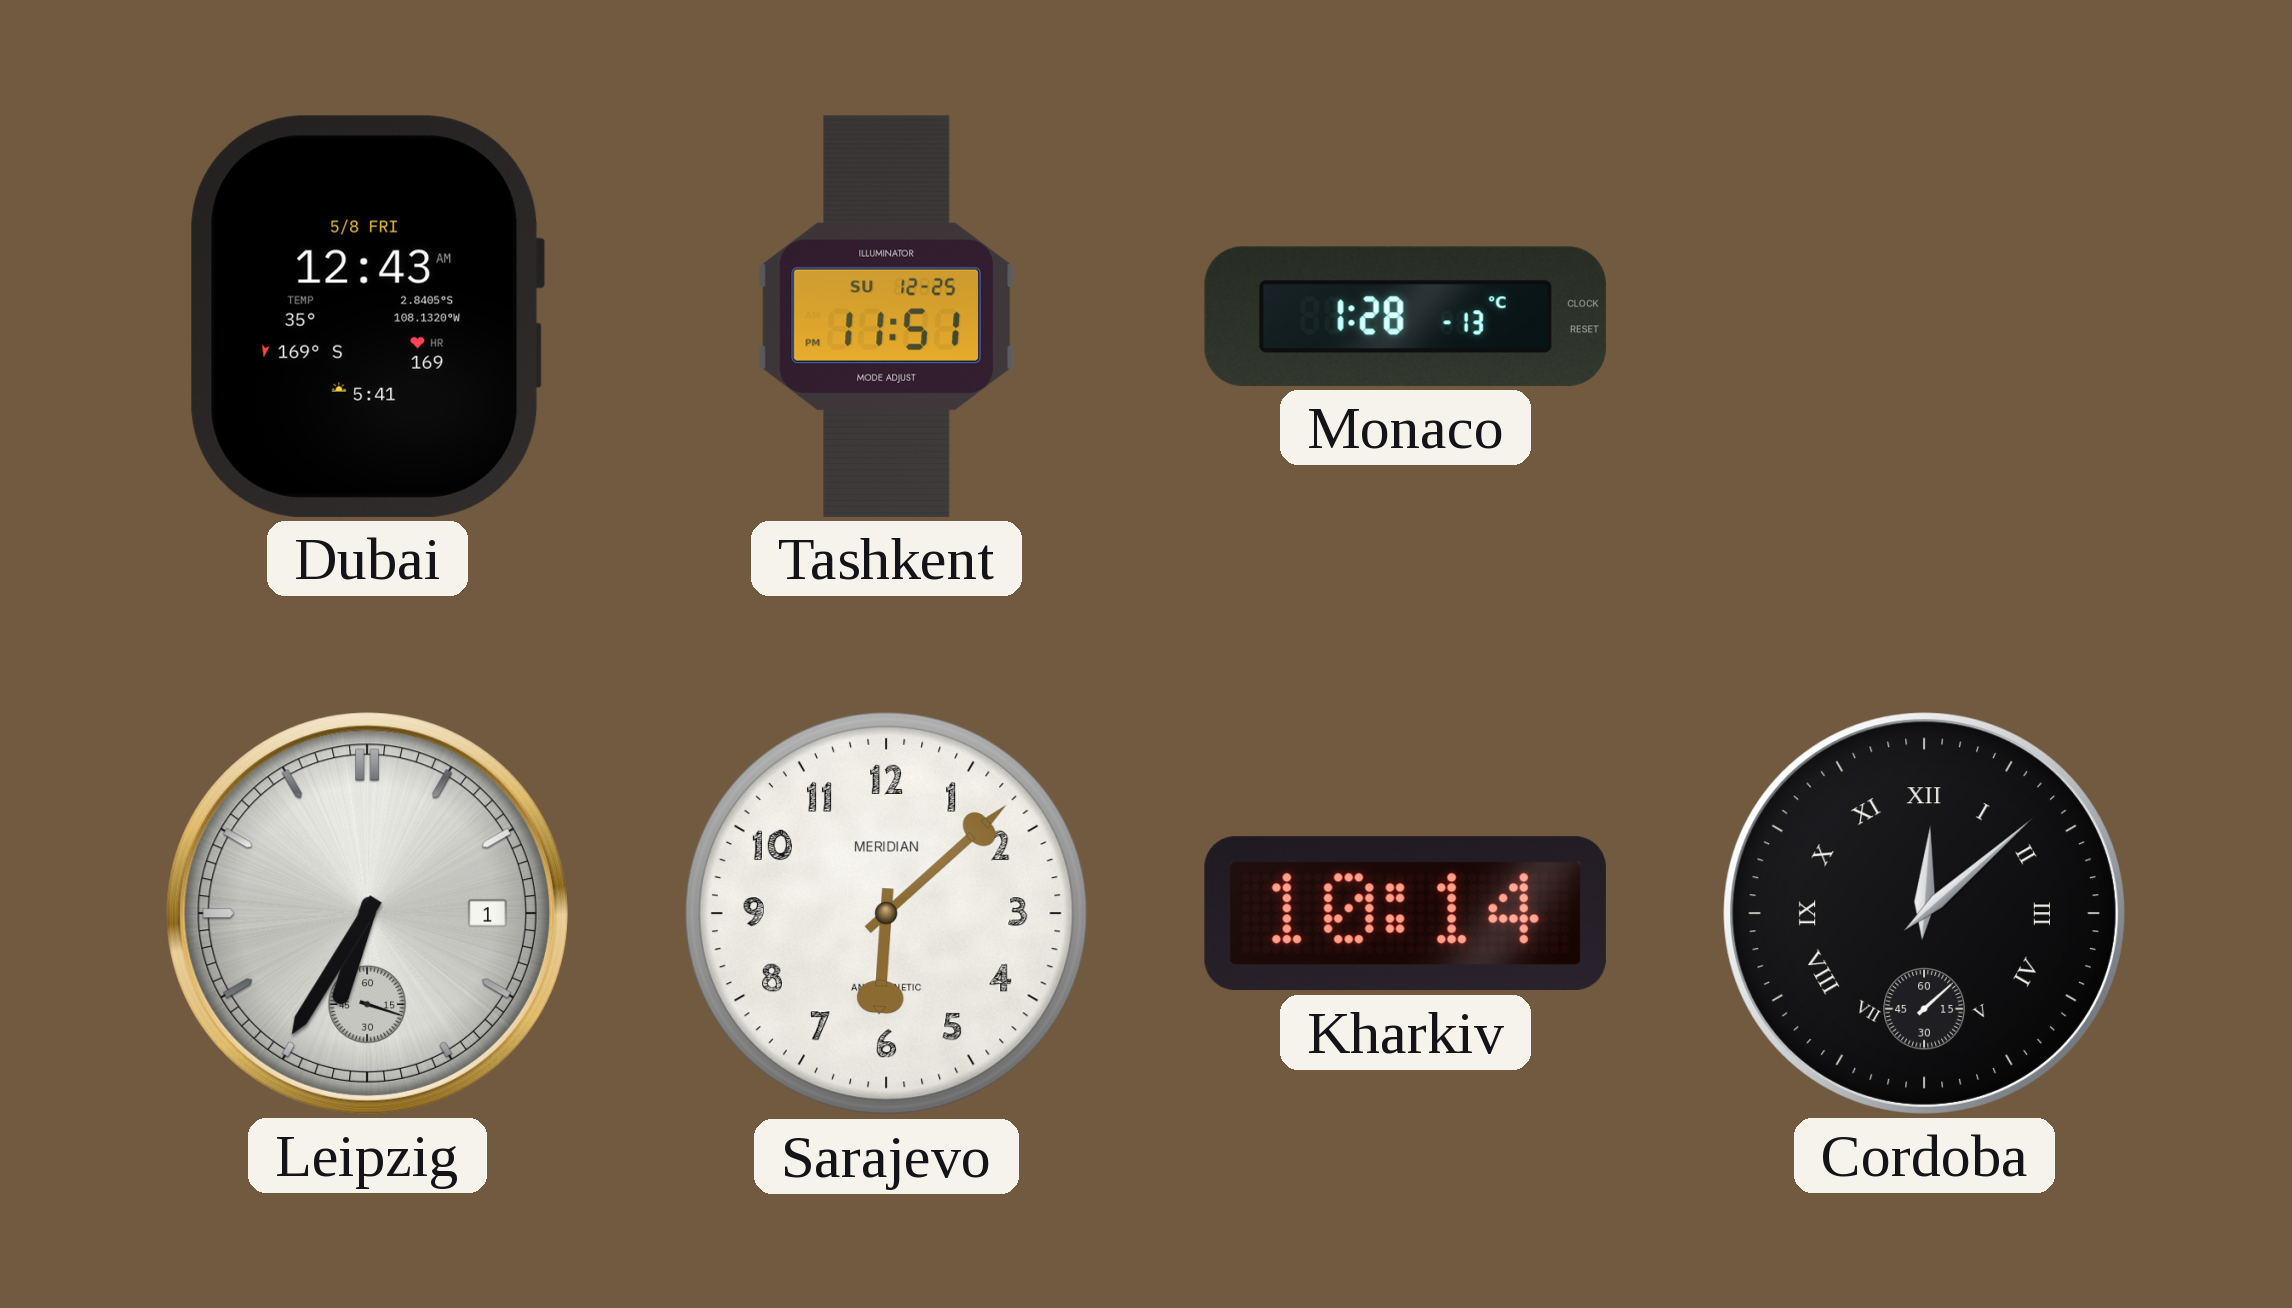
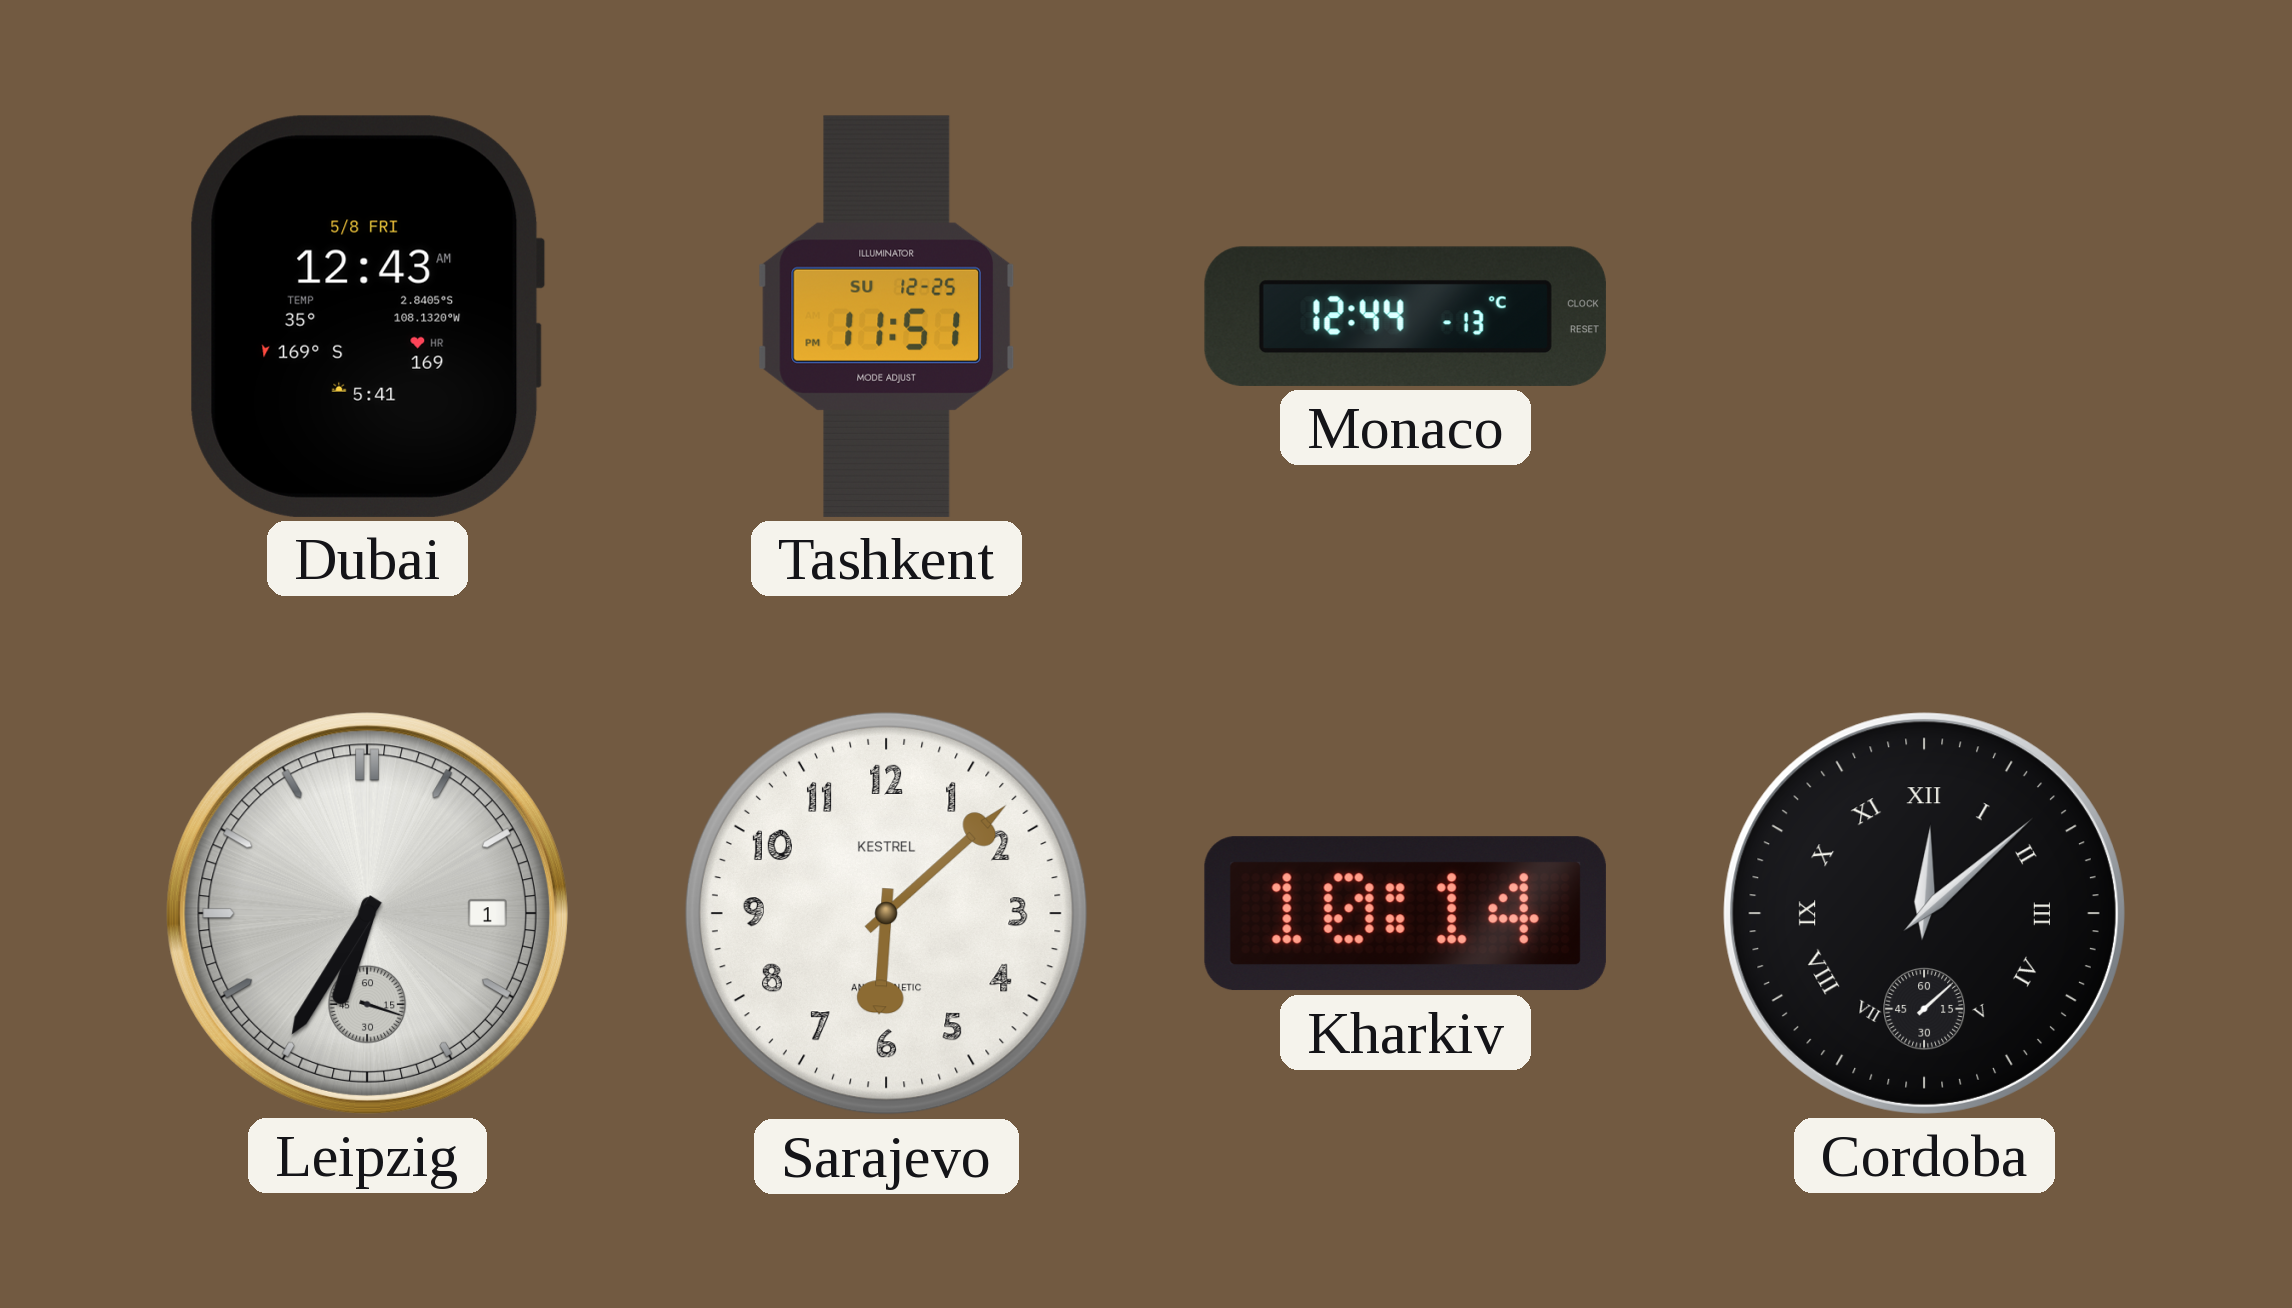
Monaco: 1:28 -> 12:44 (1405, 316)
Sarajevo brand: MERIDIAN -> KESTREL (886, 913)
